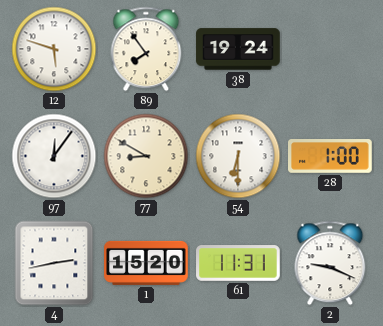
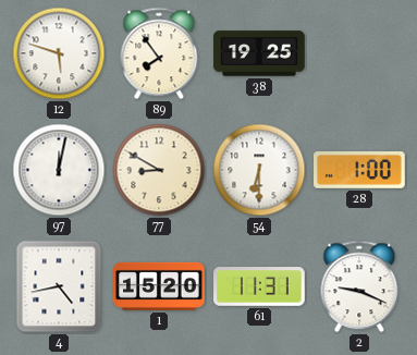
38: 19:24 -> 19:25 (259, 53)
97: 12:06 -> 12:02 (59, 170)
4: 2:43 -> 4:43 (59, 286)
